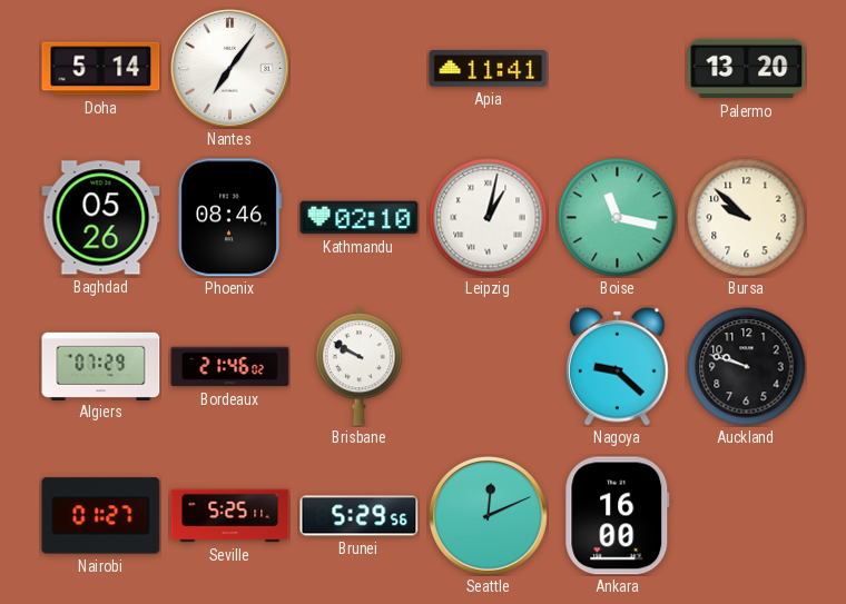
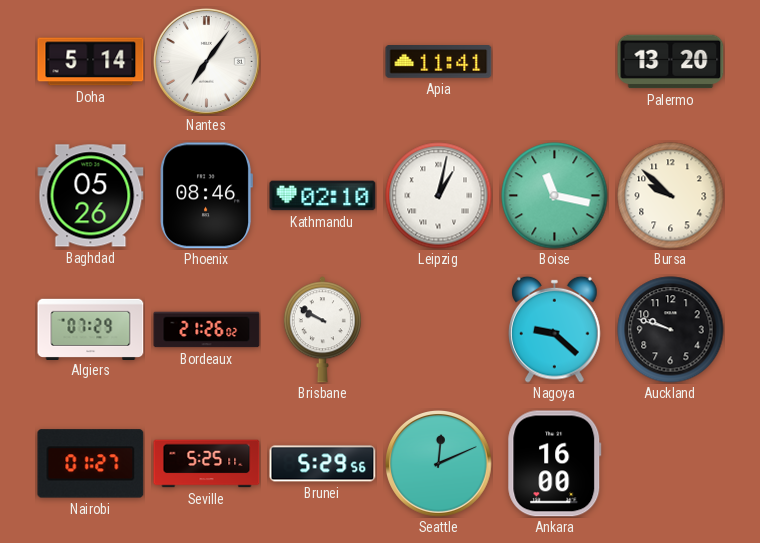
Bordeaux: 21:46 -> 21:26 (207, 330)
